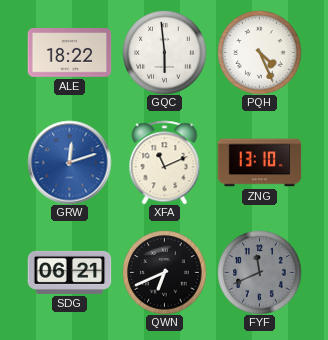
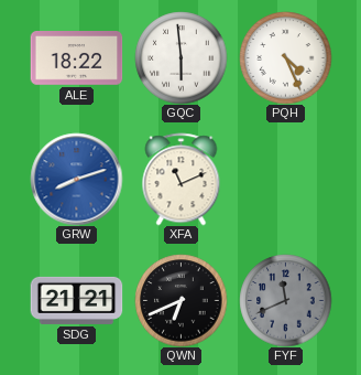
GRW: 12:12 -> 8:12 (76, 179)
ZNG: 13:10 -> none (259, 163)
SDG: 06:21 -> 21:21 (76, 300)
